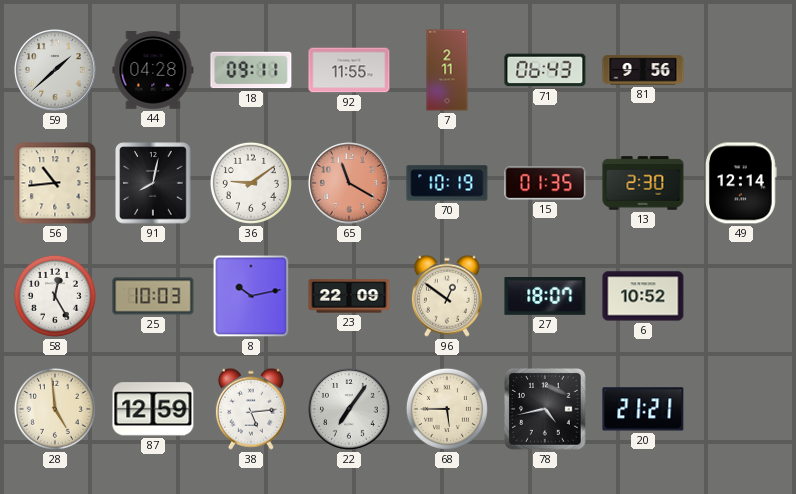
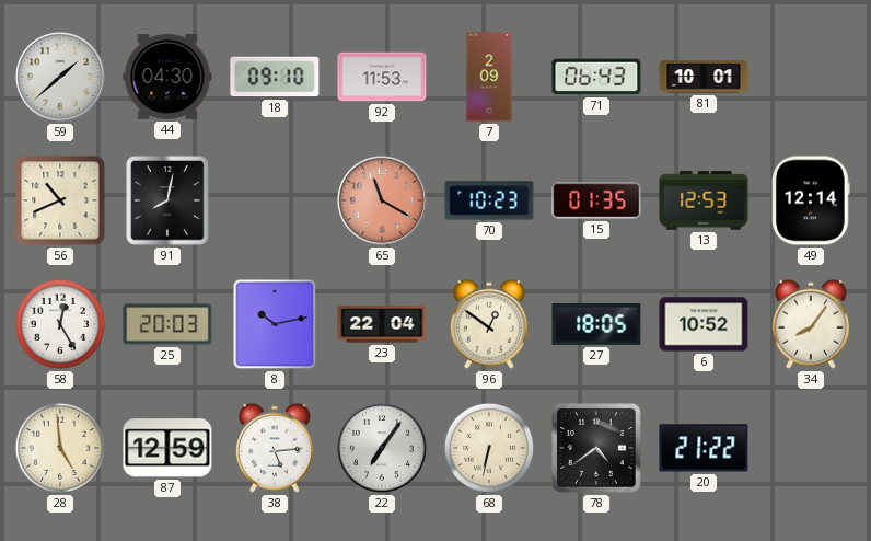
44: 04:28 -> 04:30 (167, 78)
18: 09:11 -> 09:10 (275, 77)
92: 11:55 -> 11:53 (382, 77)
7: 2:11 -> 2:09 (489, 77)
81: 9:56 -> 10:01 (704, 77)
56: 10:44 -> 10:41 (60, 200)
36: 9:09 -> none (251, 183)
70: 10:19 -> 10:23 (489, 200)
13: 2:30 -> 12:53 (704, 200)
25: 10:03 -> 20:03 (167, 324)
23: 22:09 -> 22:04 (382, 324)
27: 18:07 -> 18:05 (596, 325)
34: none -> 8:06 (811, 324)
68: 5:45 -> 6:32 (489, 448)
78: 4:43 -> 4:39 (596, 448)
20: 21:21 -> 21:22 (704, 448)
